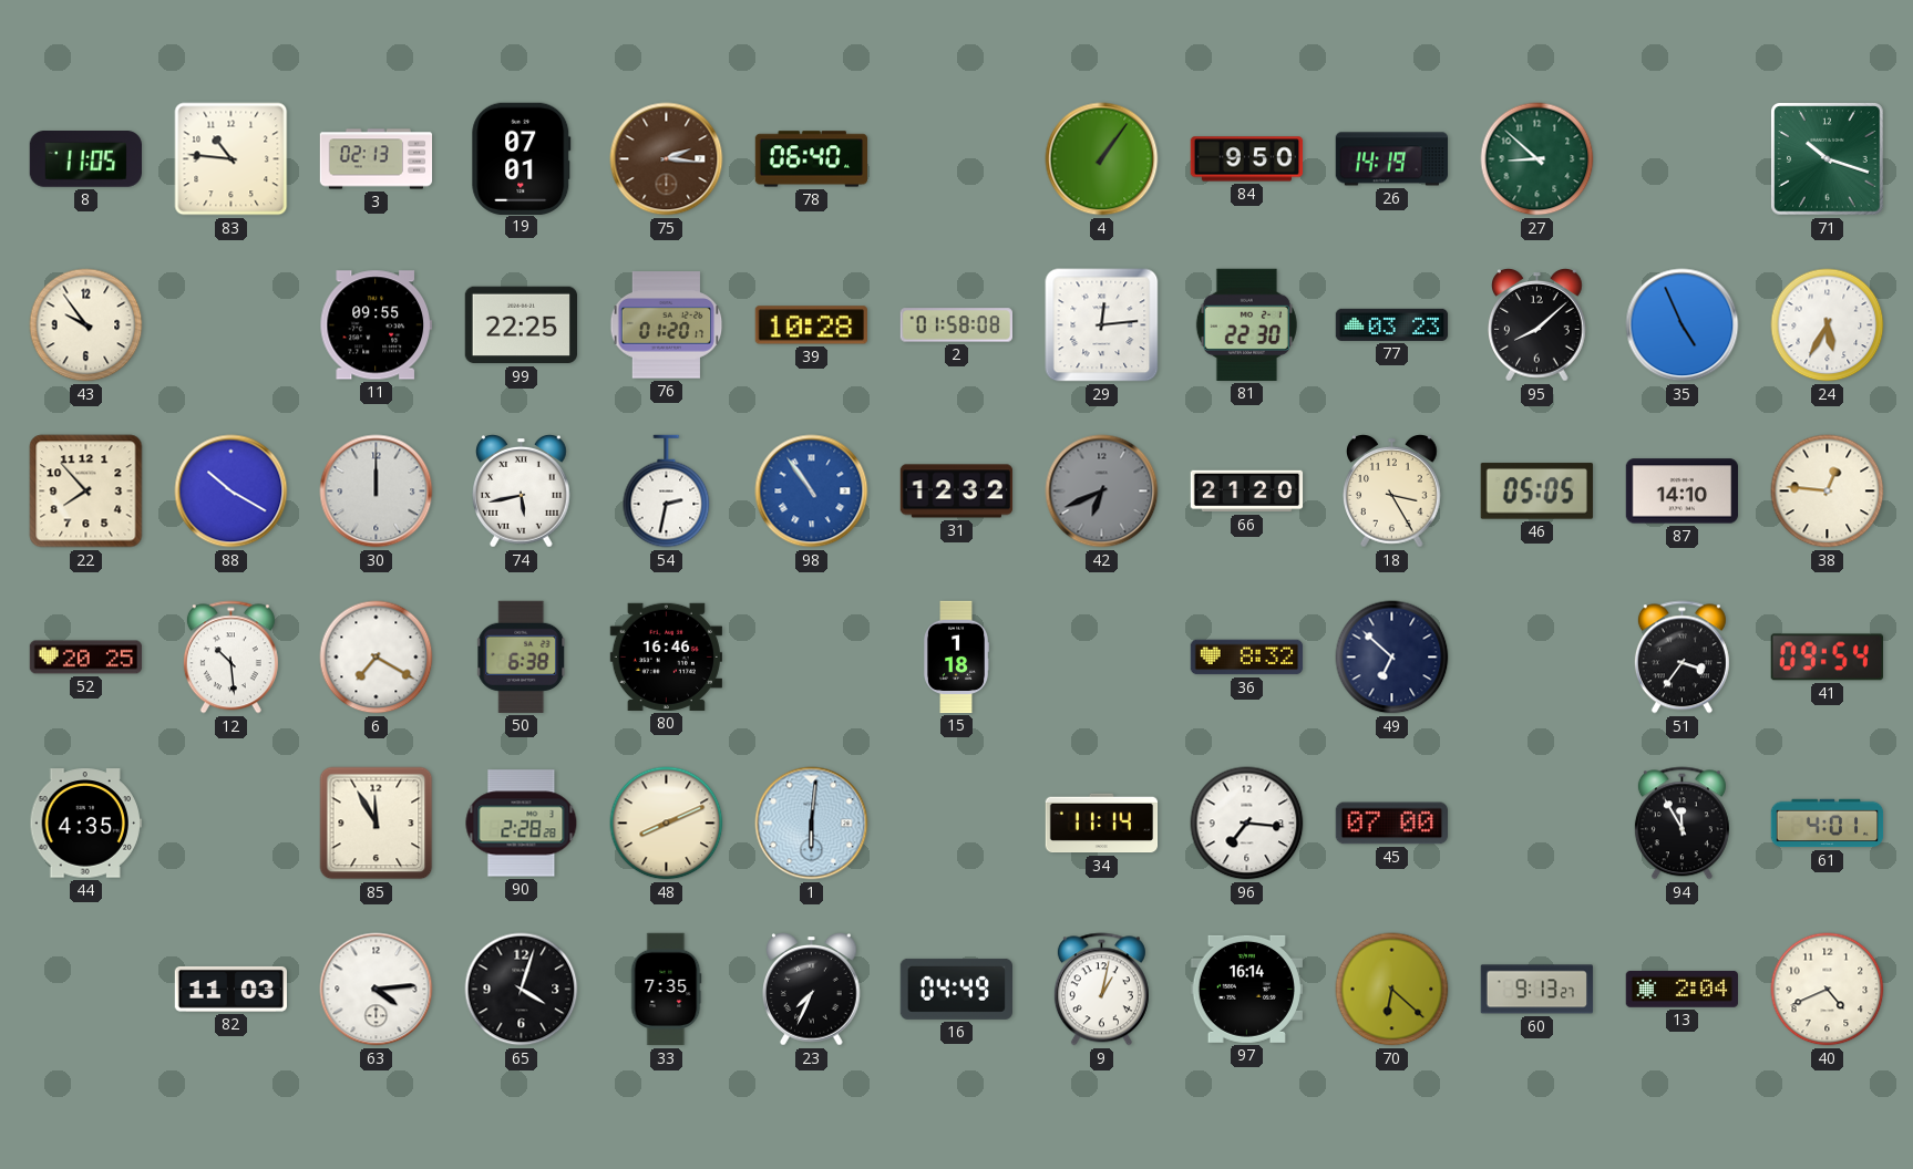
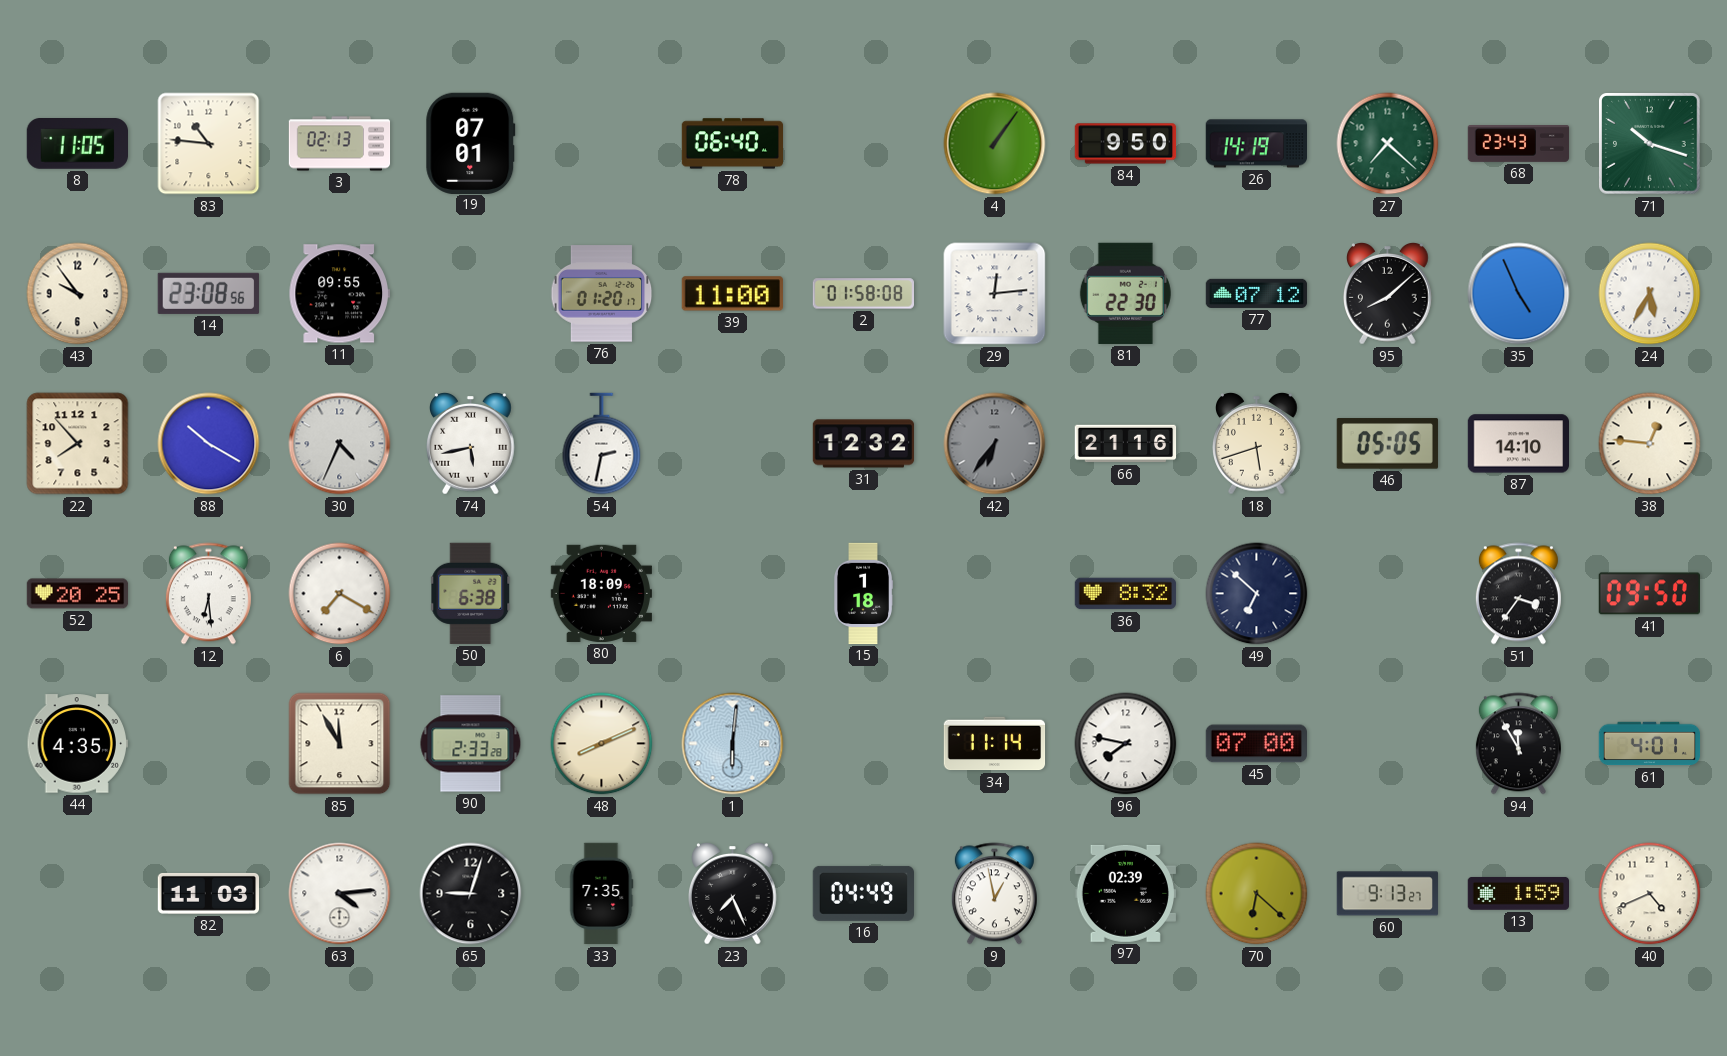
75: 2:16 -> none (667, 159)
27: 8:52 -> 7:22 (1388, 144)
68: none -> 23:43 (1519, 144)
14: none -> 23:08 (208, 293)
99: 22:25 -> none (521, 325)
39: 10:28 -> 11:00 (732, 294)
77: 03:23 -> 07:12 (1257, 293)
30: 12:00 -> 4:34 (340, 444)
98: 10:54 -> none (812, 492)
42: 6:41 -> 6:36 (995, 444)
66: 21:20 -> 21:16 (1126, 444)
18: 3:25 -> 5:42 (1257, 444)
12: 10:29 -> 6:29 (208, 594)
80: 16:46 -> 18:09 (601, 593)
41: 09:54 -> 09:50 (1649, 594)
90: 2:28 -> 2:33 (471, 744)
96: 7:16 -> 7:47 (1126, 744)
65: 4:03 -> 9:03 (471, 894)
23: 7:34 -> 7:26 (733, 894)
9: 1:02 -> 12:58 (994, 894)
97: 16:14 -> 02:39 (1125, 893)
13: 2:04 -> 1:59 (1518, 893)
